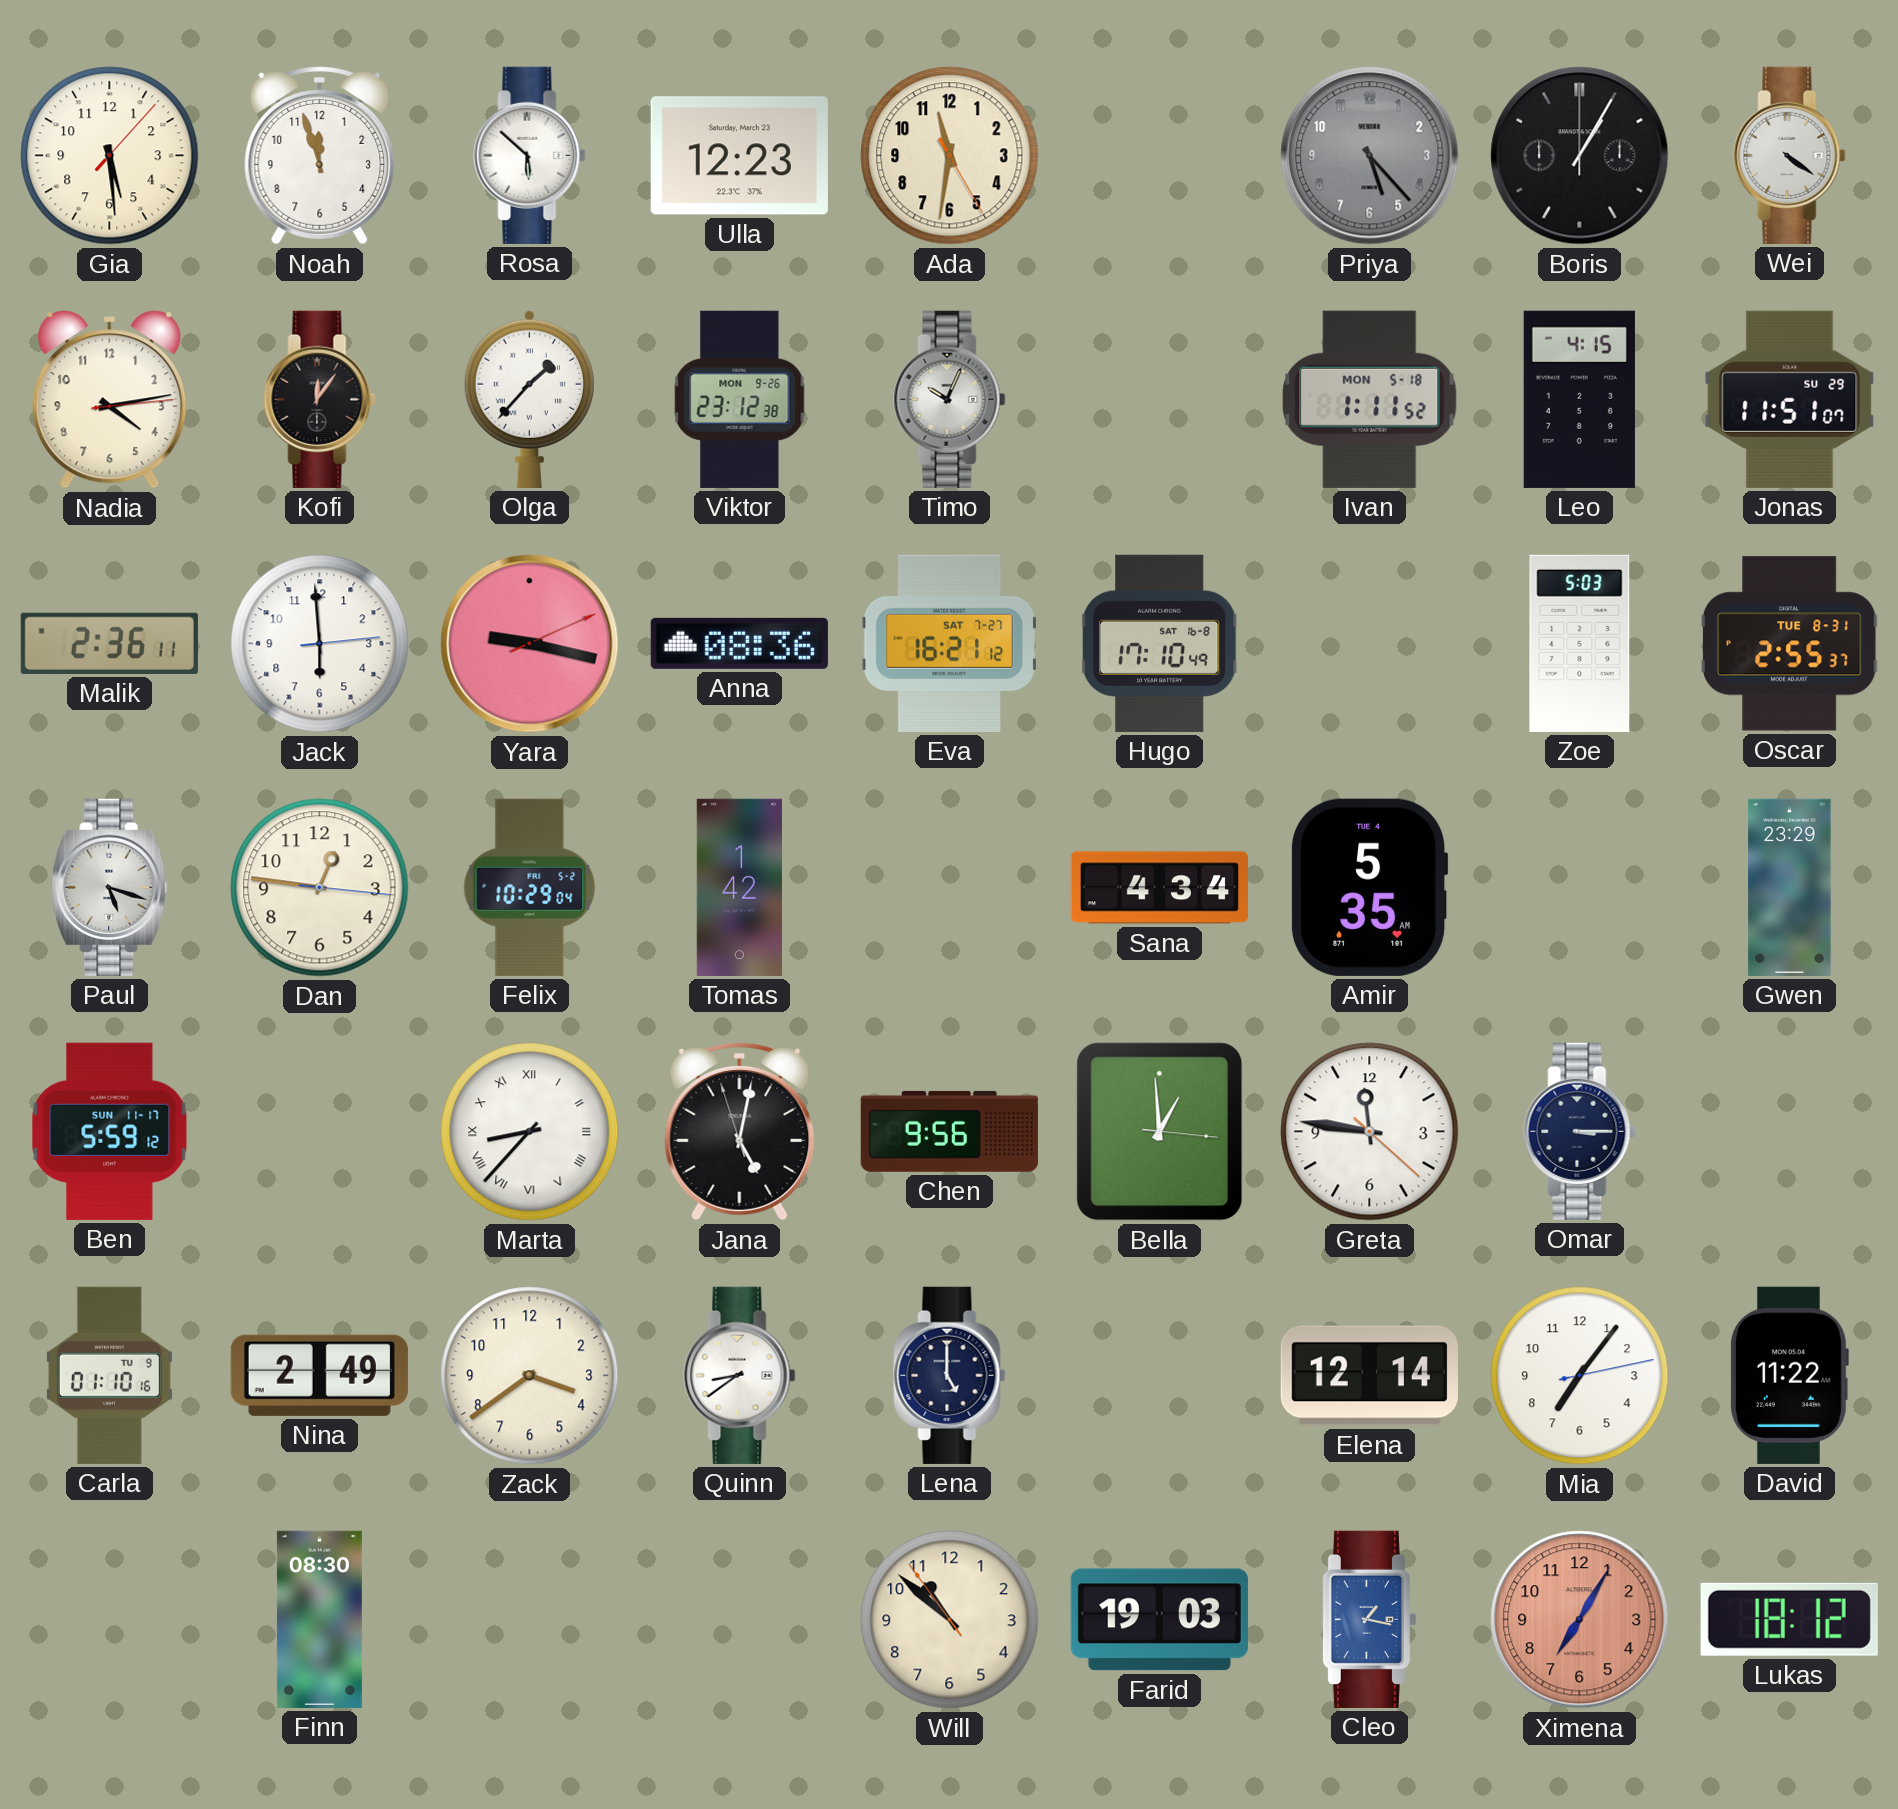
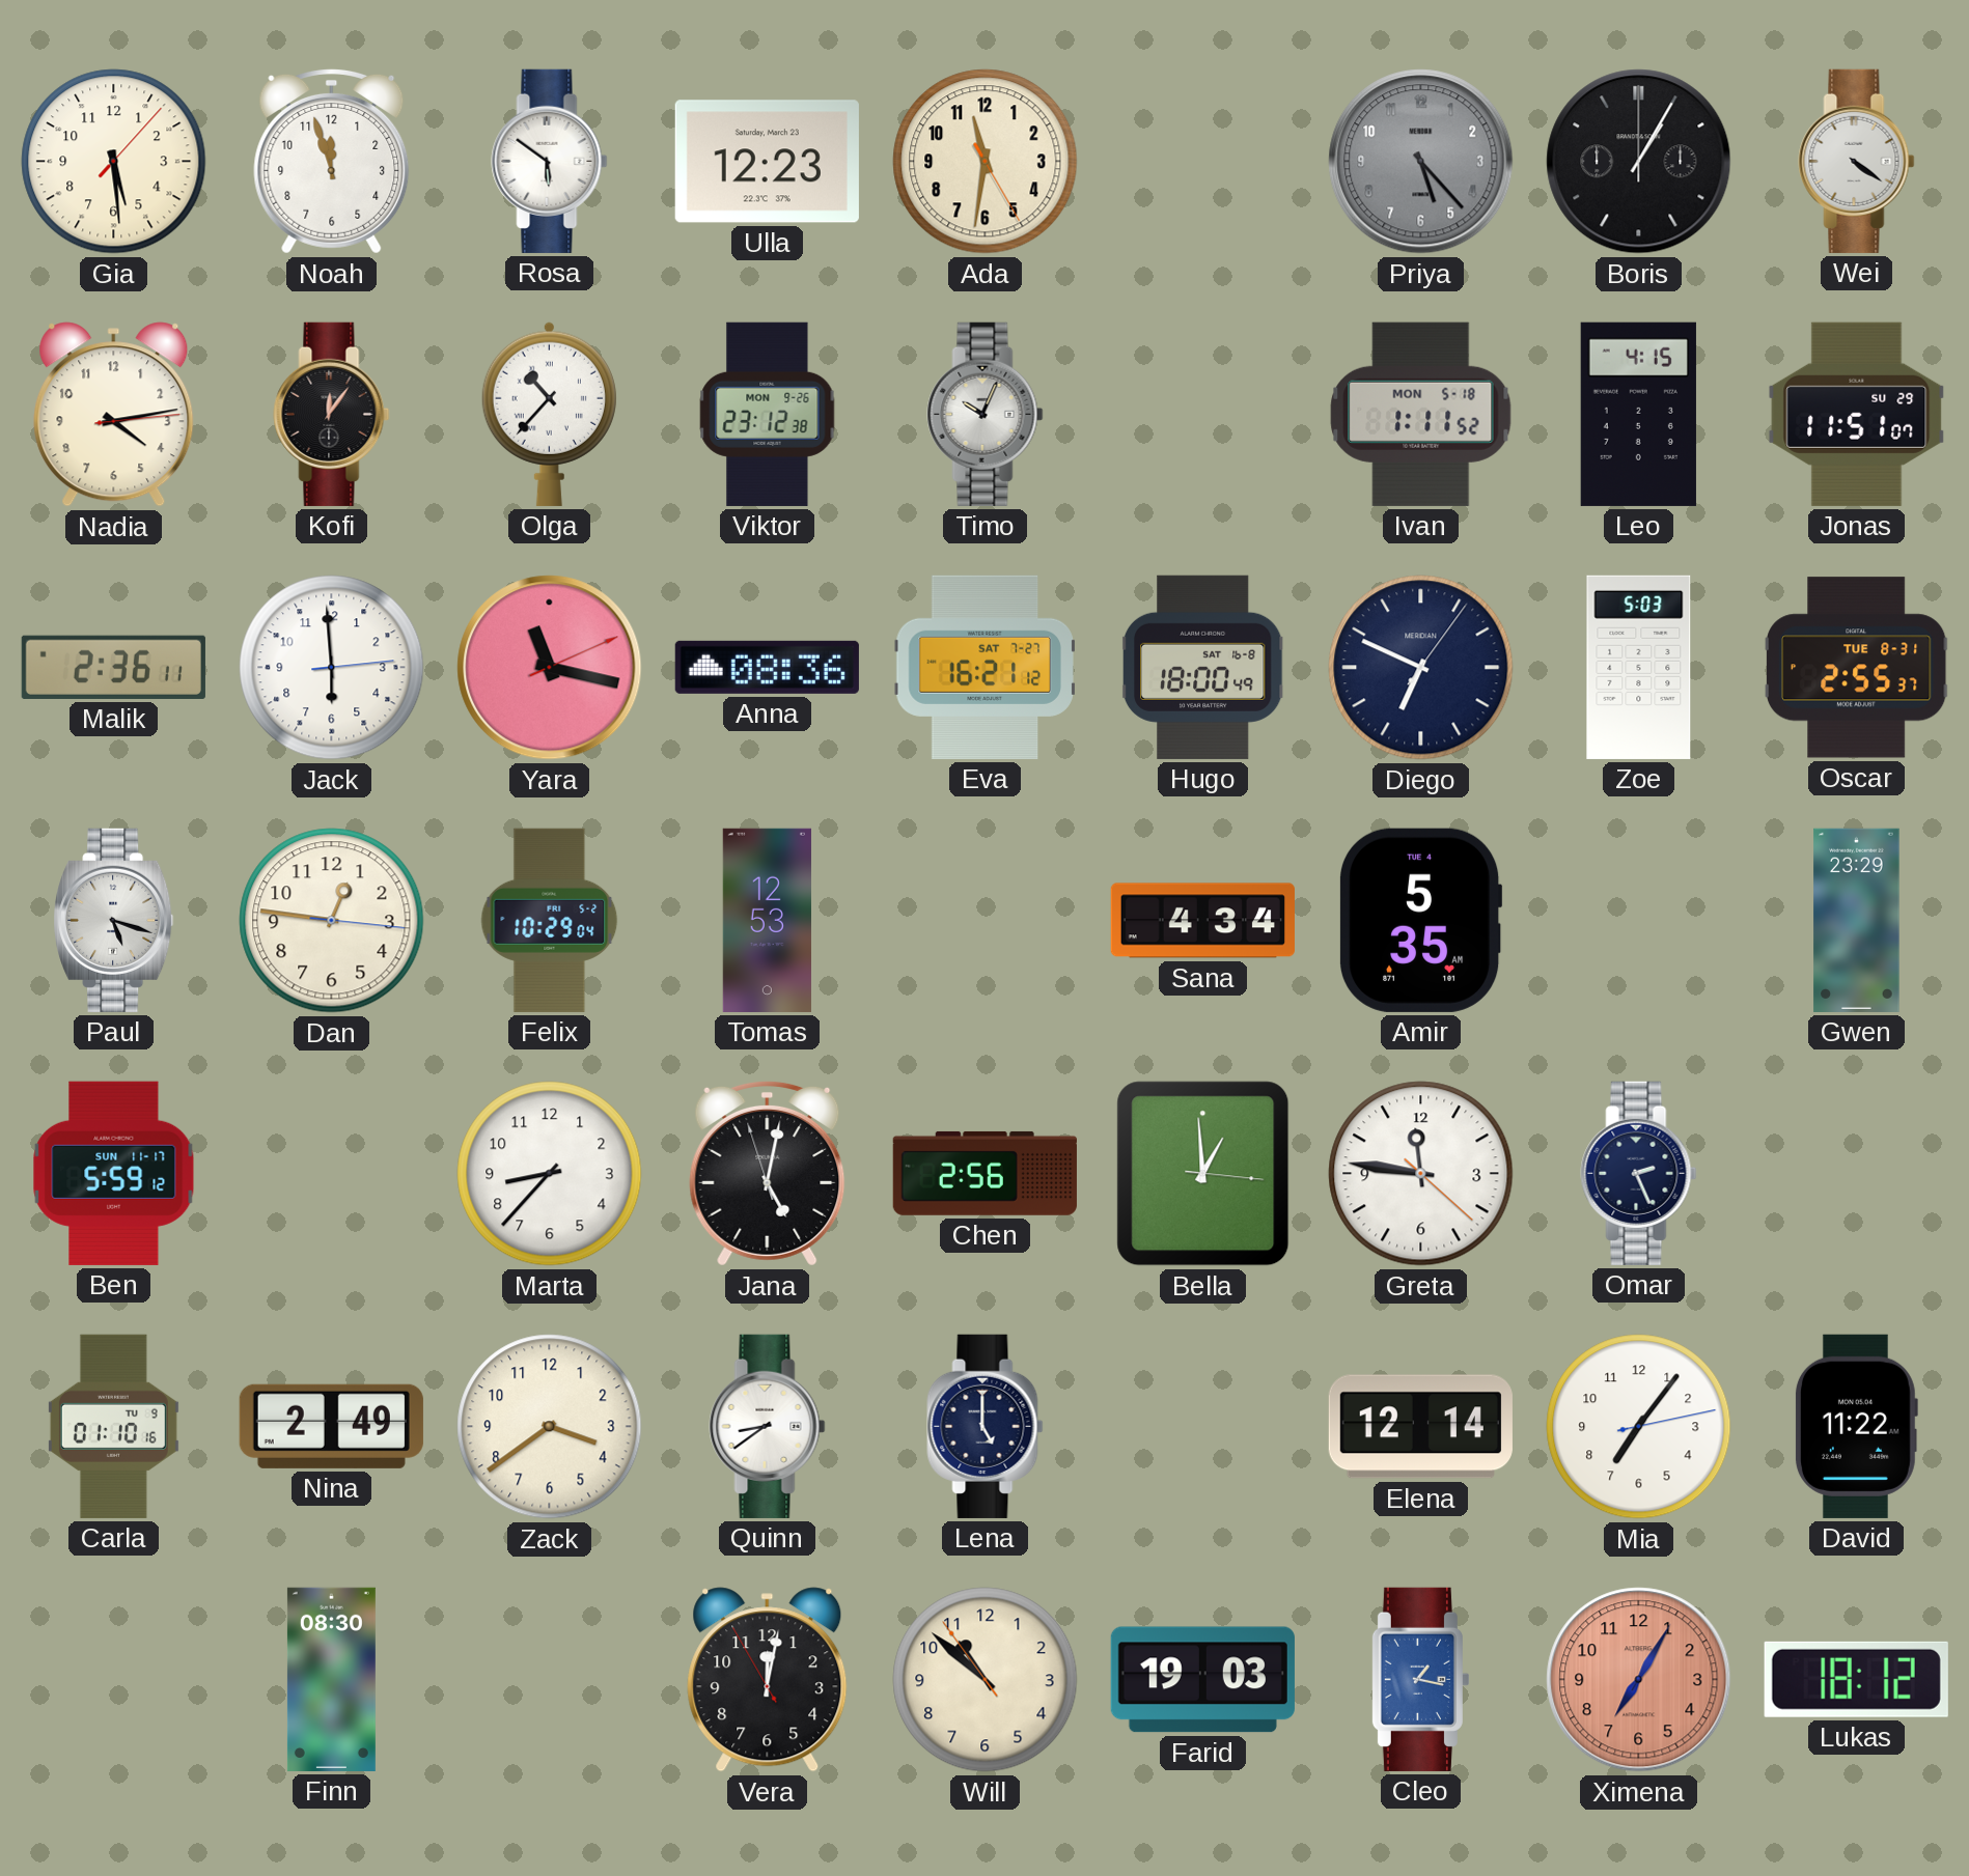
Rosa: 5:52 -> 5:51 (550, 161)
Olga: 1:37 -> 10:37 (549, 414)
Yara: 9:17 -> 11:17 (550, 668)
Hugo: 17:10 -> 18:00 (1202, 667)
Diego: none -> 6:49 (1421, 668)
Tomas: 1:42 -> 12:53 (767, 920)
Marta numerals: Roman -> Arabic (550, 1174)
Chen: 9:56 -> 2:56 (985, 1173)
Omar: 3:15 -> 2:26 (1639, 1173)
Vera: none -> 12:01 (768, 1680)
